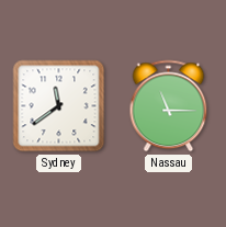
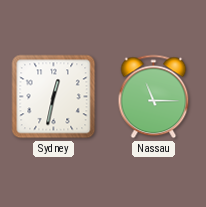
Sydney: 11:39 -> 12:32 (54, 97)
